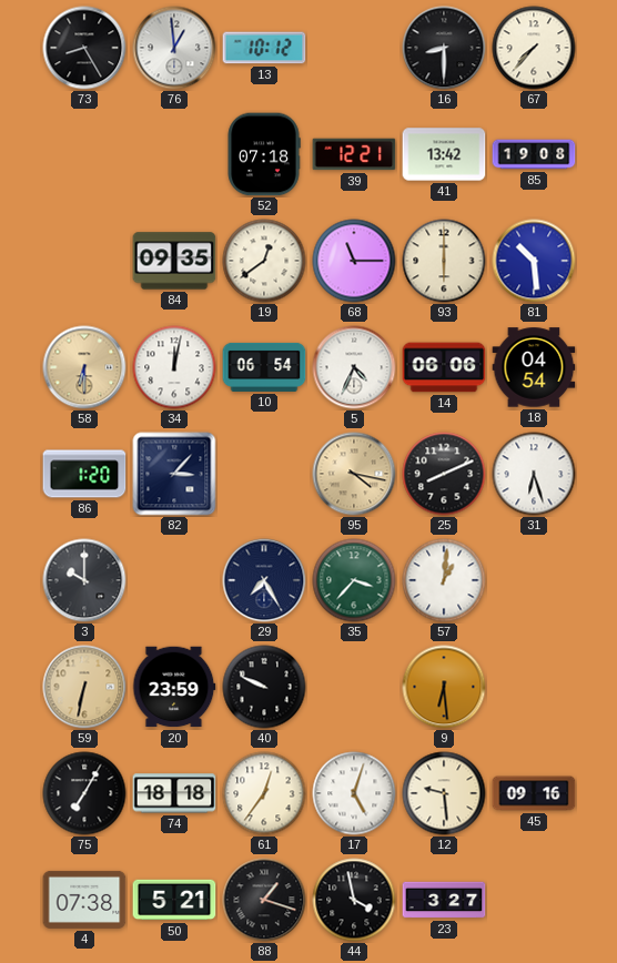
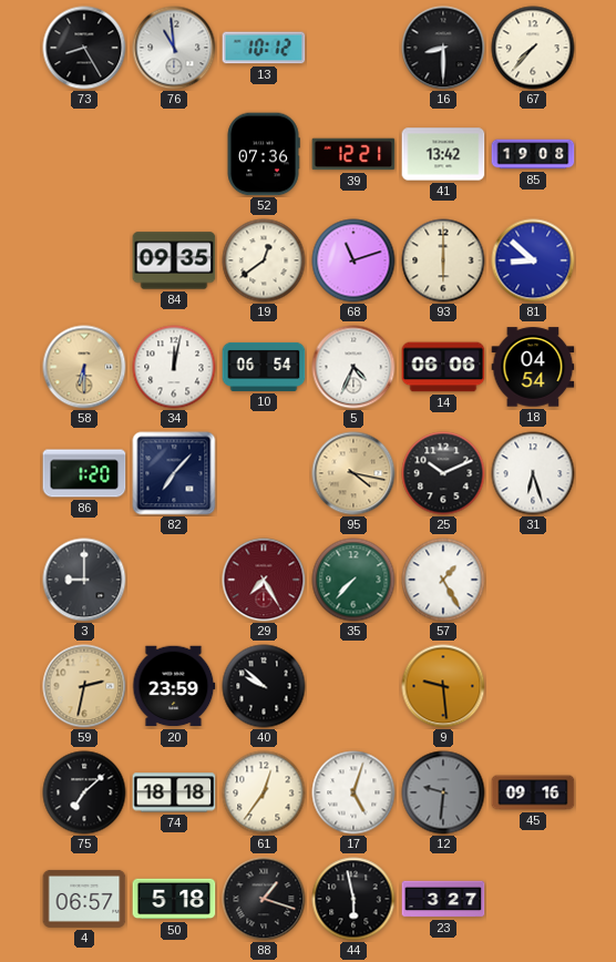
76: 12:59 -> 10:59 (174, 48)
52: 07:18 -> 07:36 (264, 154)
68: 11:15 -> 11:12 (353, 260)
81: 10:29 -> 8:52 (533, 260)
82: 3:07 -> 7:07 (174, 473)
25: 8:11 -> 10:11 (443, 473)
3: 10:00 -> 9:00 (84, 580)
29 dial: navy -> burgundy (264, 580)
35: 3:37 -> 7:37 (353, 580)
57: 1:01 -> 1:25 (443, 580)
59: 6:32 -> 2:32 (84, 686)
40: 9:49 -> 9:52 (264, 686)
9: 6:29 -> 9:29 (443, 686)
75: 7:05 -> 7:08 (84, 792)
12: 9:29 -> 9:31 (443, 792)
12 dial: cream -> grey (443, 792)
4: 07:38 -> 06:57 (84, 899)
50: 5:21 -> 5:18 (174, 899)
44: 3:58 -> 5:58 (353, 899)
